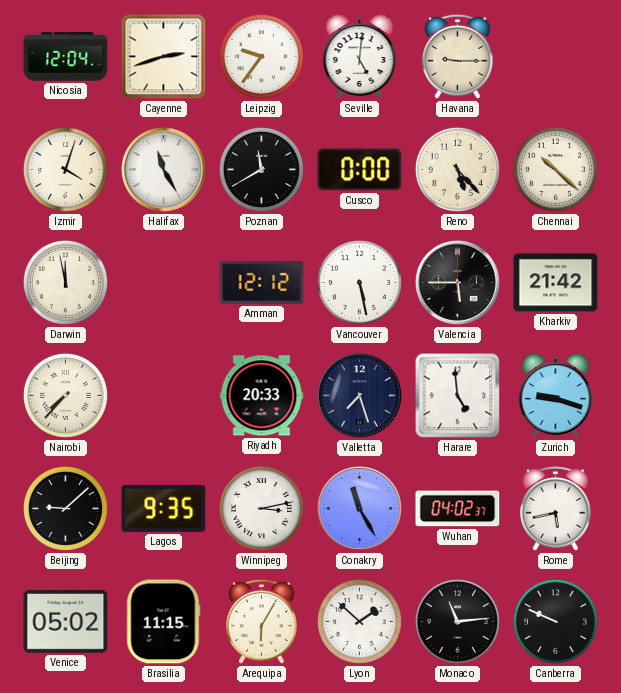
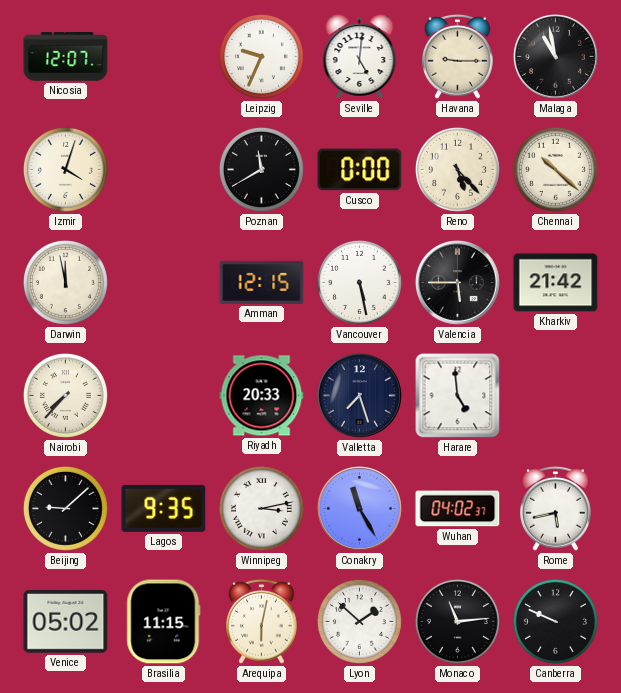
Nicosia: 12:04 -> 12:07 (66, 57)
Cayenne: 2:42 -> none (164, 57)
Leipzig: 9:36 -> 9:34 (261, 56)
Malaga: none -> 10:58 (556, 56)
Halifax: 11:25 -> none (164, 169)
Amman: 12:12 -> 12:15 (262, 282)
Zurich: 9:18 -> none (556, 396)
Arequipa: 6:05 -> 6:02 (262, 621)
